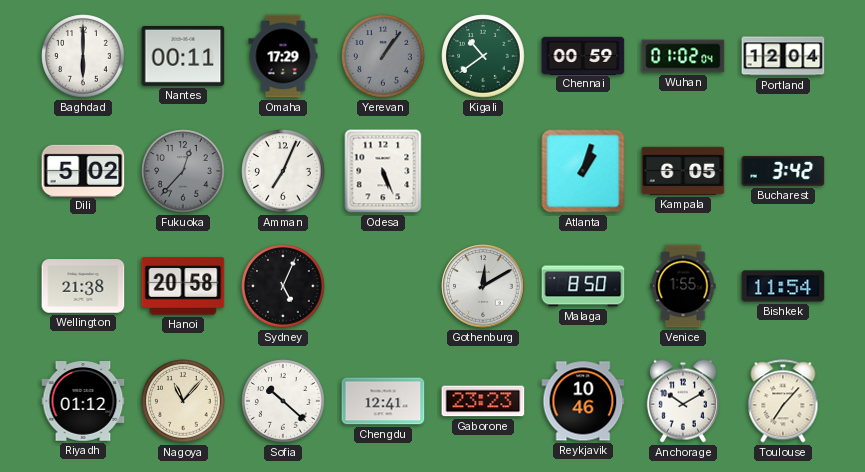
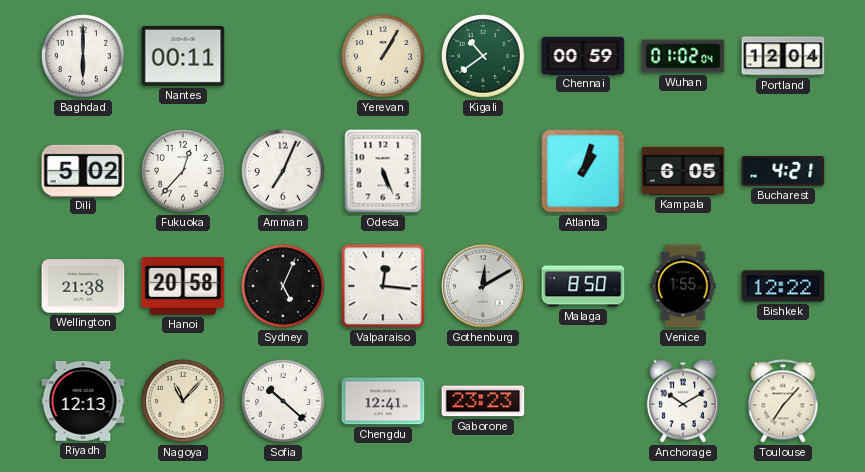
Omaha: 17:29 -> none (283, 56)
Yerevan: 1:06 -> 1:05 (383, 56)
Yerevan dial: grey -> cream (383, 56)
Fukuoka dial: grey -> white (183, 171)
Bucharest: 3:42 -> 4:21 (783, 171)
Valparaiso: none -> 12:16 (383, 286)
Bishkek: 11:54 -> 12:22 (783, 286)
Riyadh: 01:12 -> 12:13 (83, 401)
Reykjavik: 10:46 -> none (583, 401)
